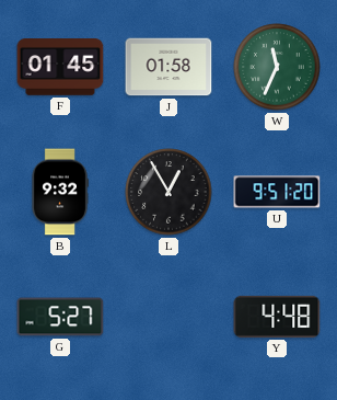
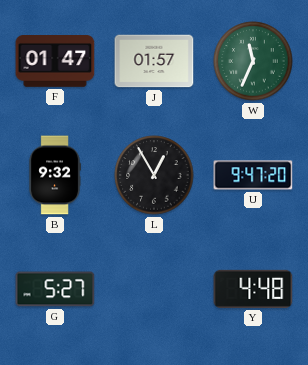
F: 01:45 -> 01:47 (55, 62)
J: 01:58 -> 01:57 (154, 61)
U: 9:51 -> 9:47 (253, 175)
